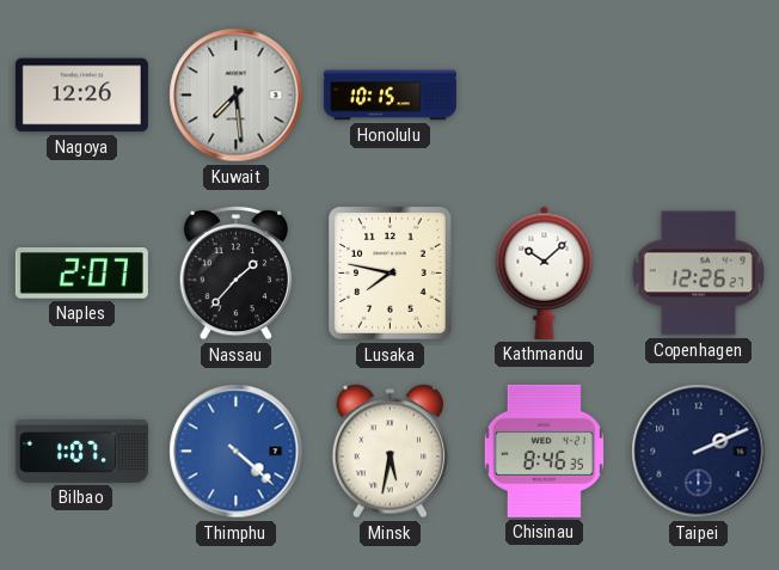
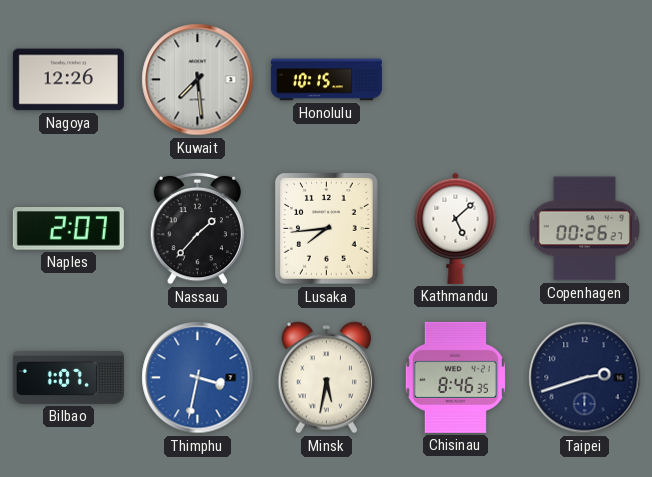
Lusaka: 7:47 -> 7:44 (327, 229)
Kathmandu: 10:08 -> 5:08 (456, 228)
Copenhagen: 12:26 -> 00:26 (584, 229)
Thimphu: 4:22 -> 3:32 (198, 378)
Taipei: 2:11 -> 2:42 (585, 378)
